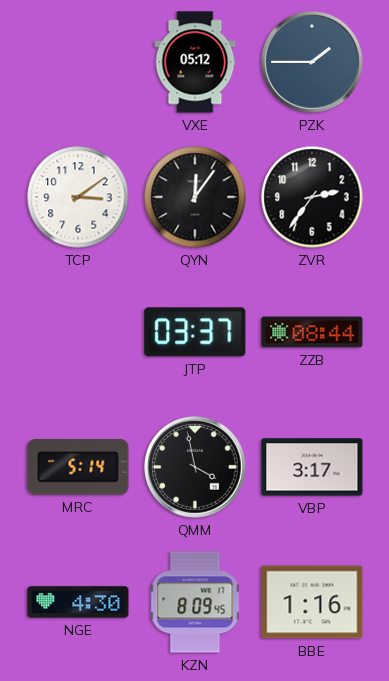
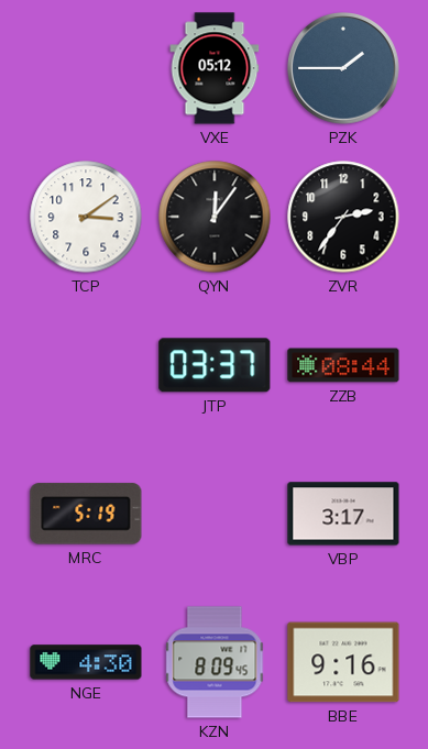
MRC: 5:14 -> 5:19 (86, 514)
QMM: 3:58 -> none (195, 467)
BBE: 1:16 -> 9:16 (343, 662)
